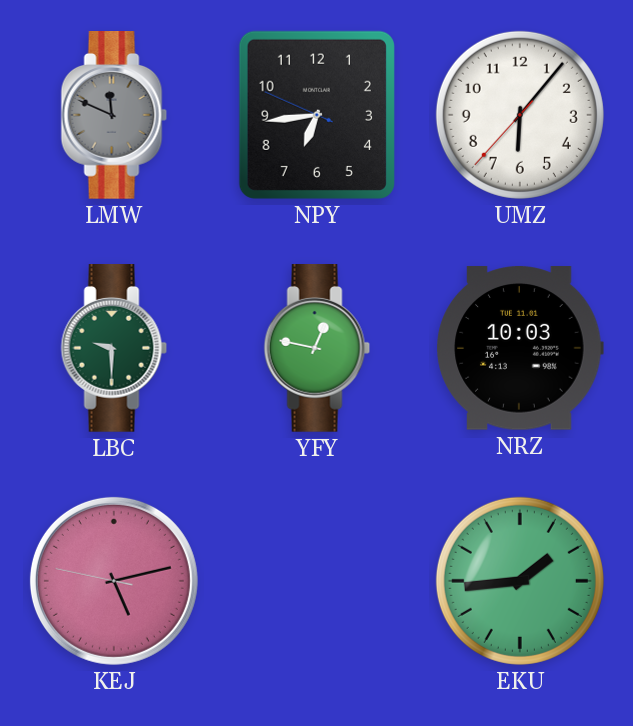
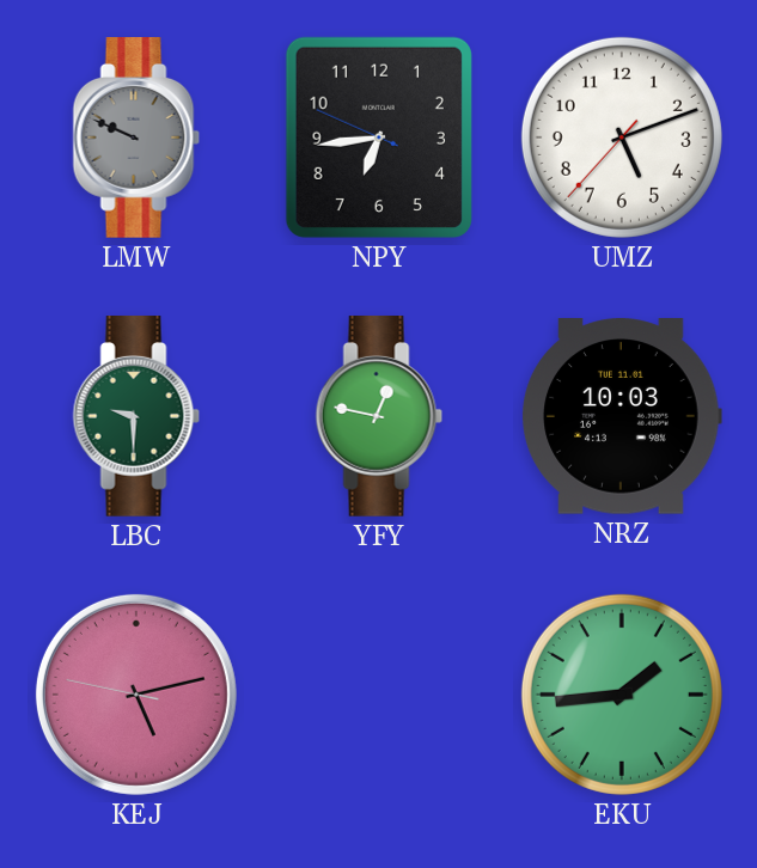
LMW: 11:49 -> 9:49 (136, 139)
UMZ: 6:06 -> 5:11 (622, 137)
